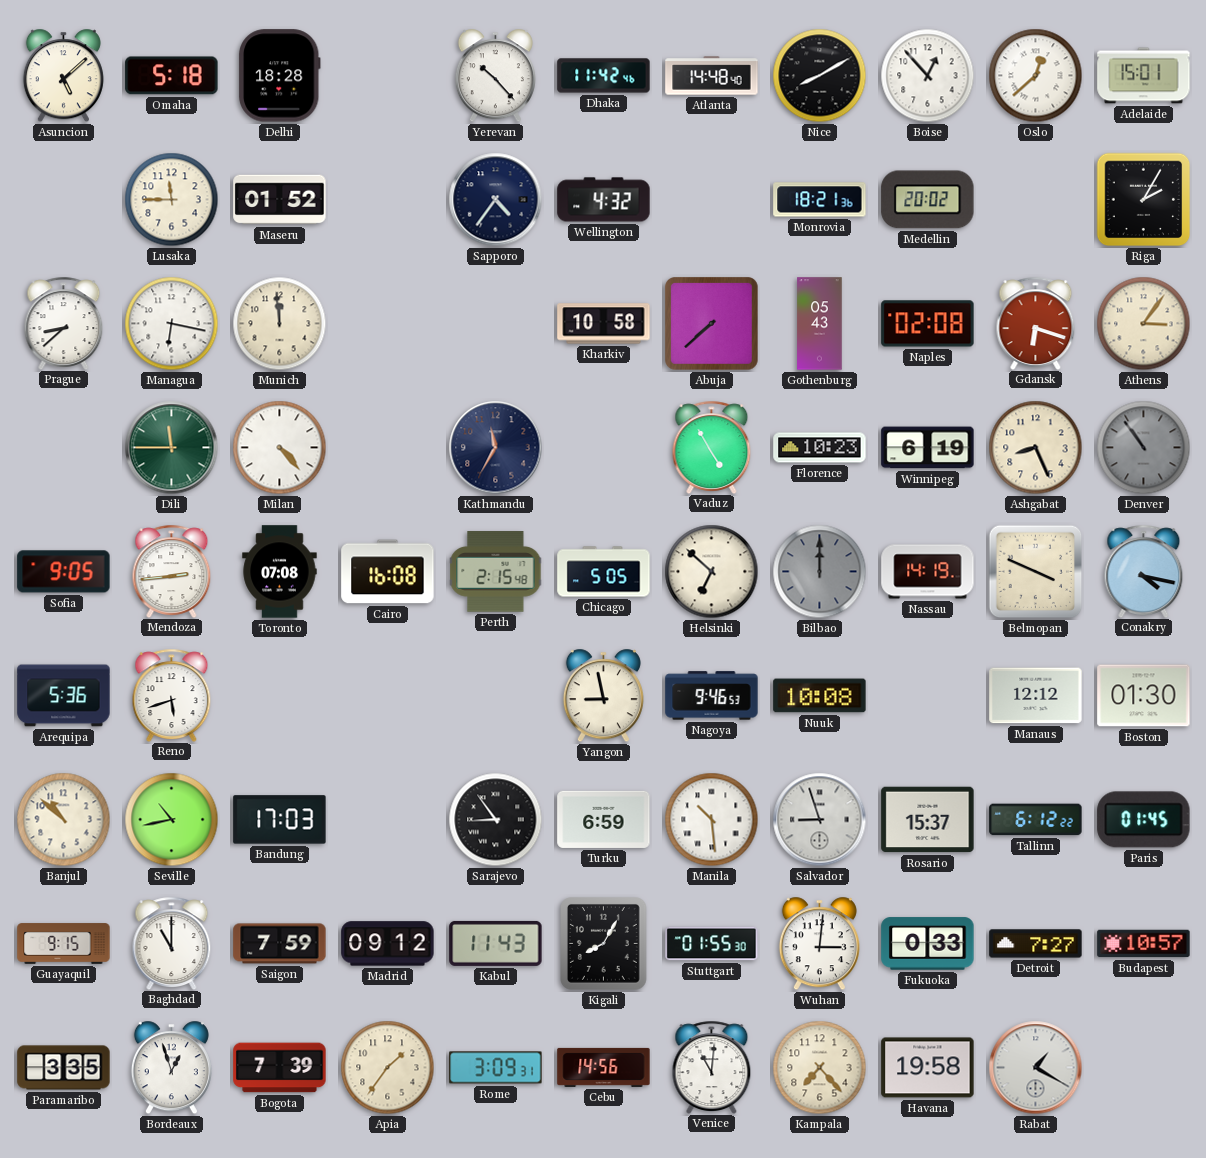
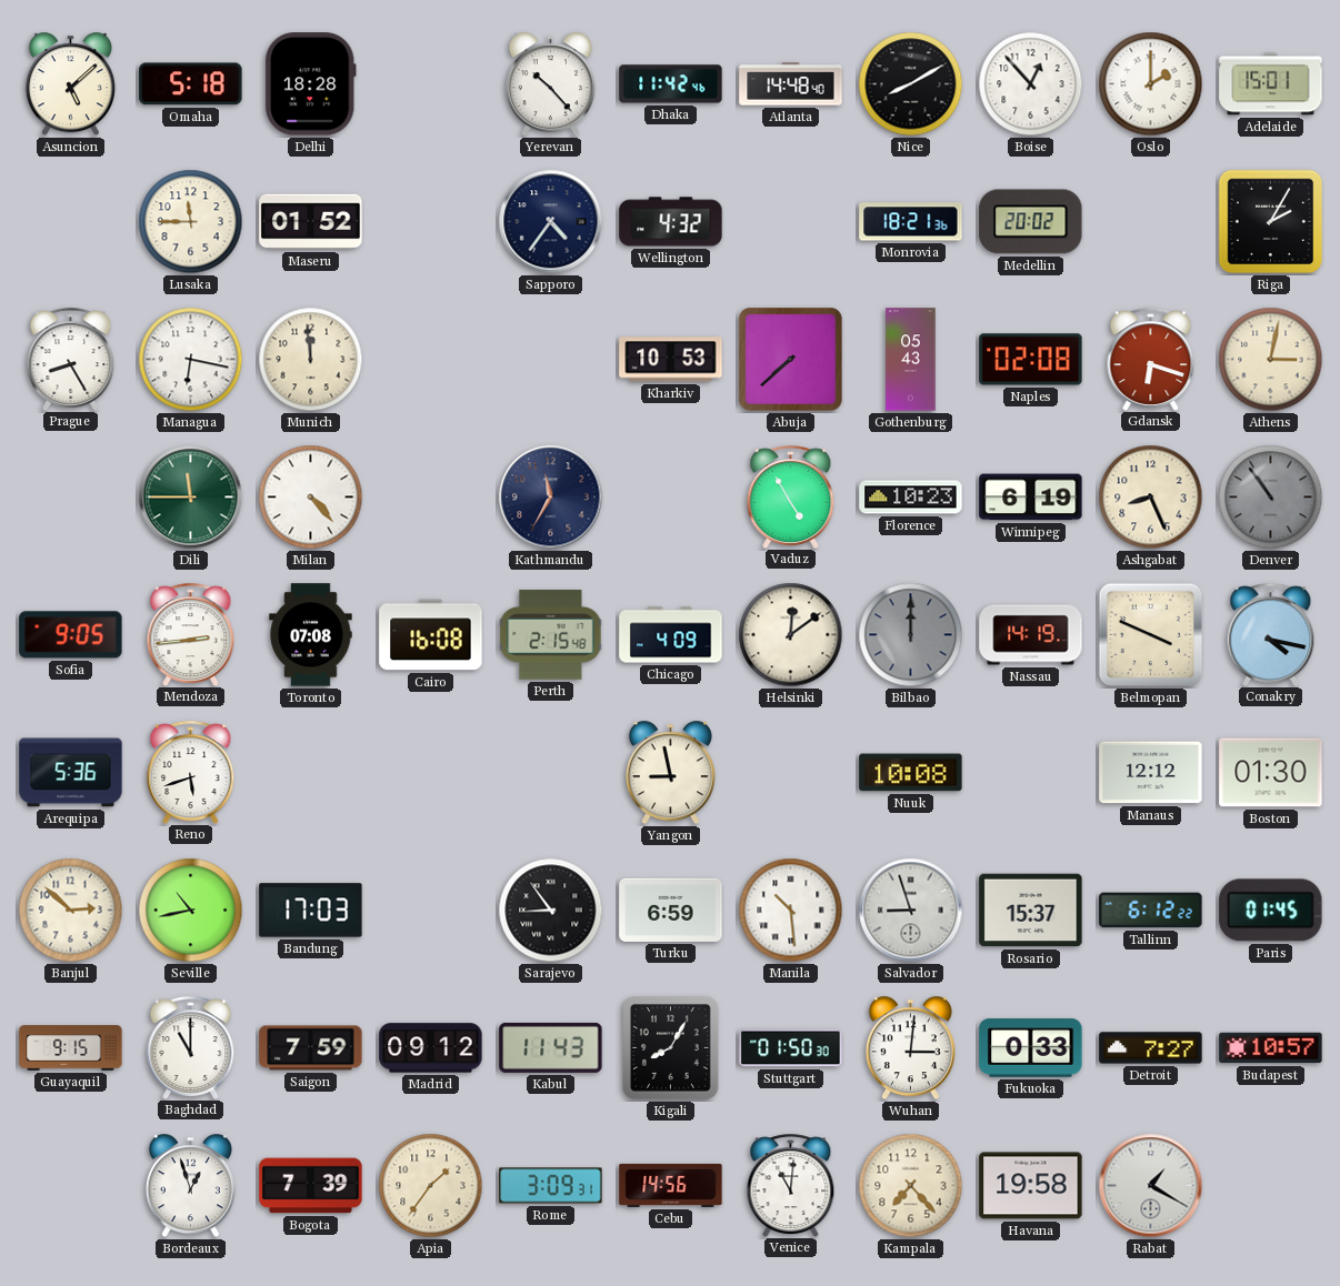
Oslo: 12:38 -> 2:00 (1151, 84)
Prague: 8:38 -> 8:25 (71, 359)
Kharkiv: 10:58 -> 10:53 (671, 360)
Athens: 3:06 -> 3:02 (1271, 360)
Chicago: 5:05 -> 4:09 (671, 635)
Helsinki: 6:52 -> 12:09 (791, 635)
Nagoya: 9:46 -> none (712, 696)
Banjul: 10:52 -> 2:52 (71, 911)
Stuttgart: 01:55 -> 01:50 (791, 1048)
Paramaribo: 3:35 -> none (64, 1068)
